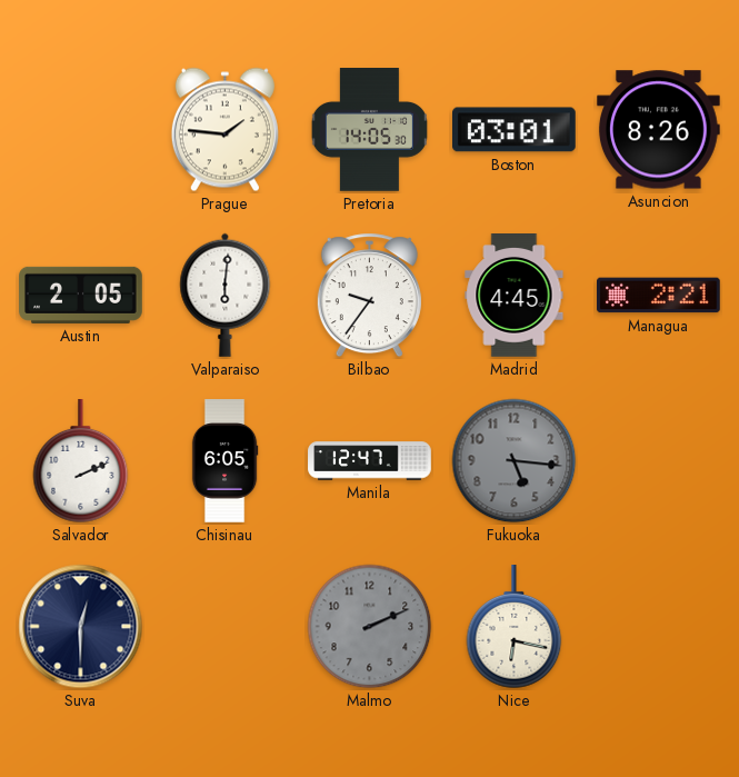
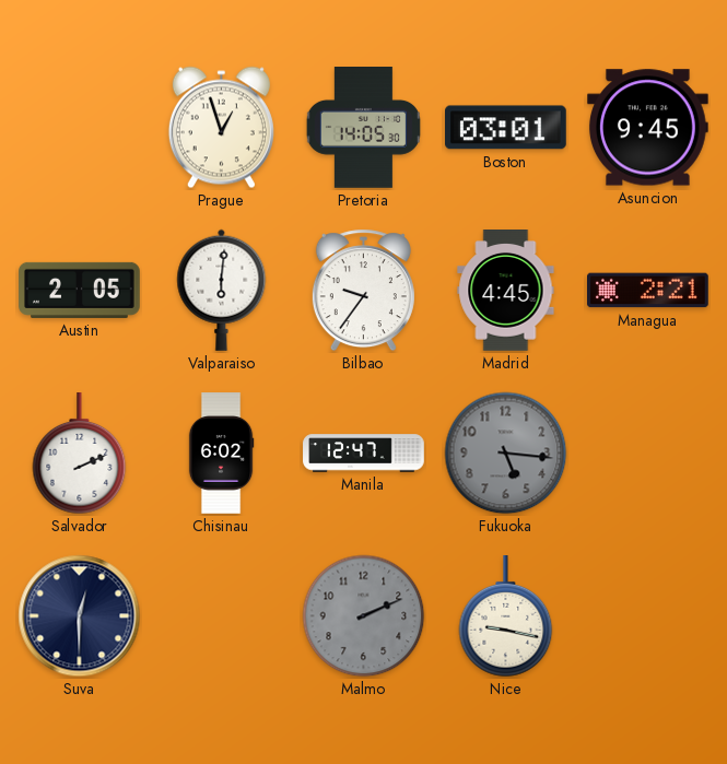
Prague: 1:46 -> 12:57 (221, 128)
Asuncion: 8:26 -> 9:45 (648, 128)
Chisinau: 6:05 -> 6:02 (221, 454)
Nice: 6:17 -> 9:17 (506, 618)
